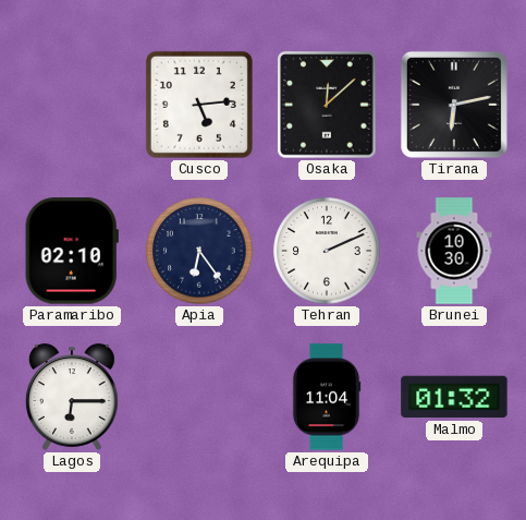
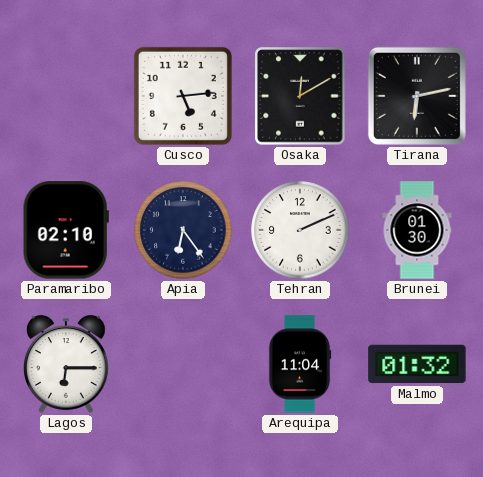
Osaka: 12:08 -> 12:10 (300, 96)
Brunei: 10:30 -> 01:30 (417, 230)
